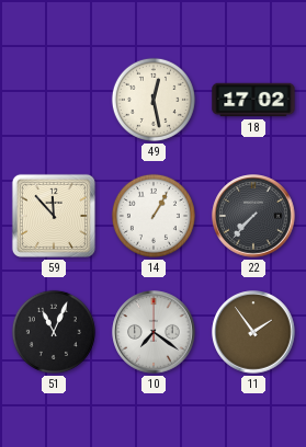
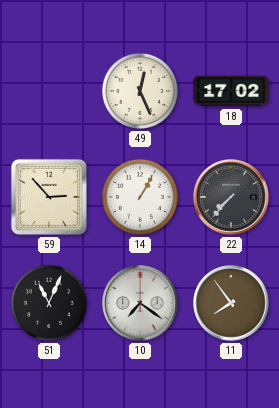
49: 12:28 -> 12:26 (140, 91)
59: 11:53 -> 2:53 (49, 197)
11: 1:54 -> 7:54 (231, 303)
